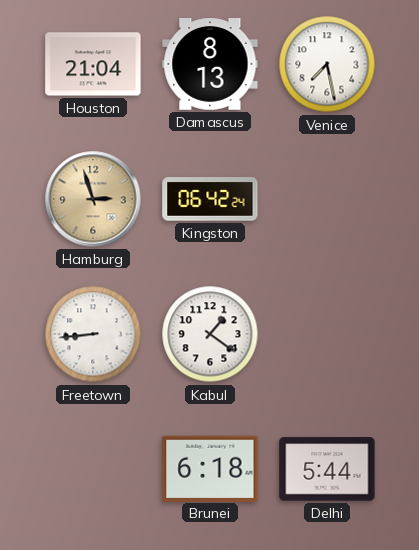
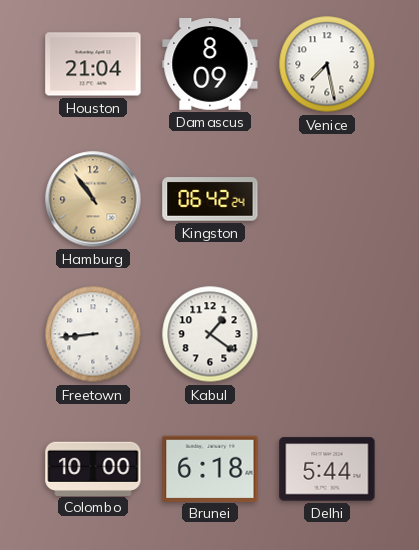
Damascus: 8:13 -> 8:09 (210, 65)
Hamburg: 2:57 -> 10:54 (93, 199)
Colombo: none -> 10:00 (93, 468)
